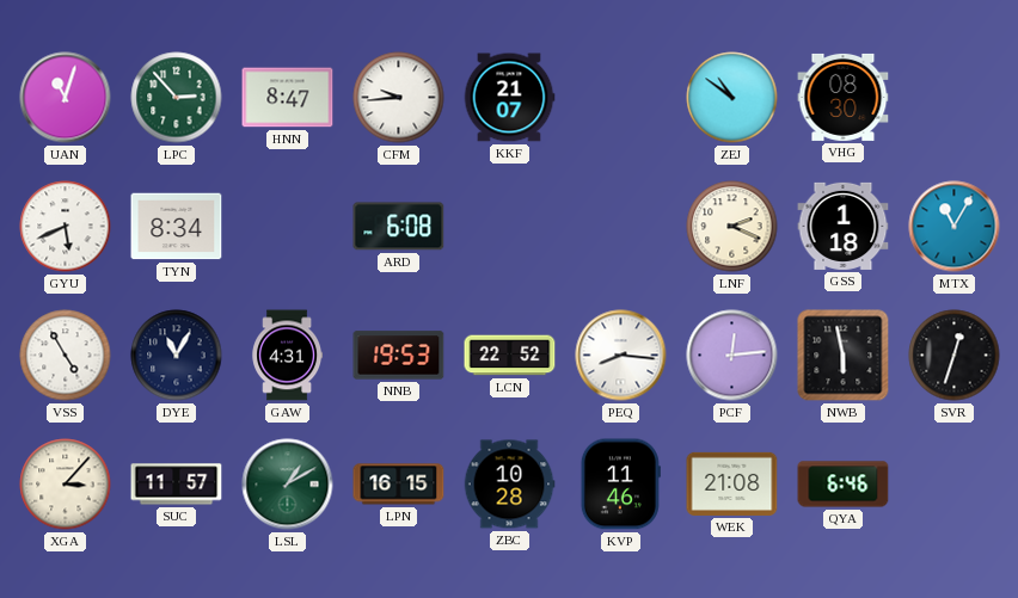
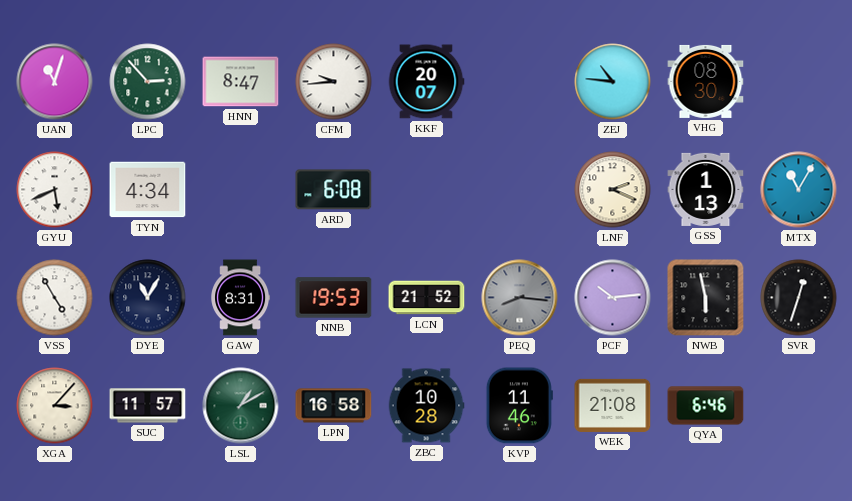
KKF: 21:07 -> 20:07 (426, 82)
ZEJ: 10:51 -> 10:46 (613, 82)
TYN: 8:34 -> 4:34 (148, 190)
GSS: 1:18 -> 1:13 (706, 189)
GAW: 4:31 -> 8:31 (240, 298)
LCN: 22:52 -> 21:52 (427, 298)
PEQ dial: white -> grey (520, 298)
PCF: 12:14 -> 10:14 (613, 298)
LPN: 16:15 -> 16:58 (334, 406)
